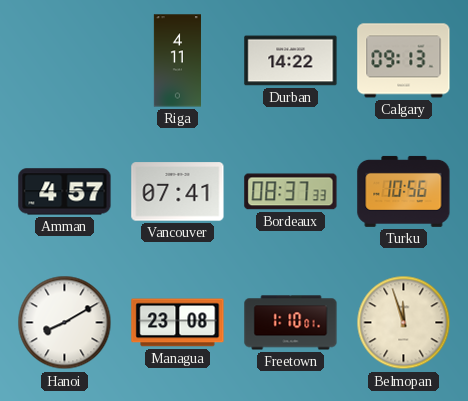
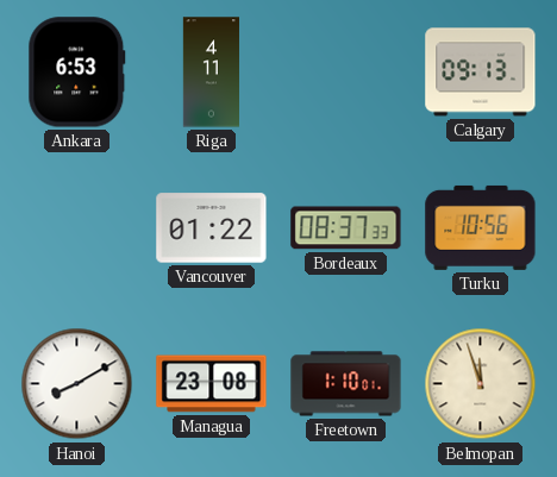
Ankara: none -> 6:53 (77, 73)
Durban: 14:22 -> none (291, 61)
Amman: 4:57 -> none (65, 192)
Vancouver: 07:41 -> 01:22 (212, 228)
